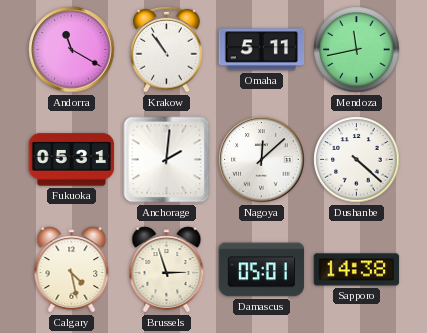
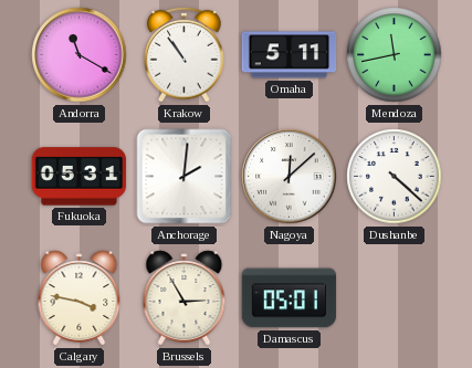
Calgary: 4:28 -> 3:47 (80, 298)
Brussels: 2:57 -> 2:55 (185, 298)
Sapporo: 14:38 -> none (357, 270)
